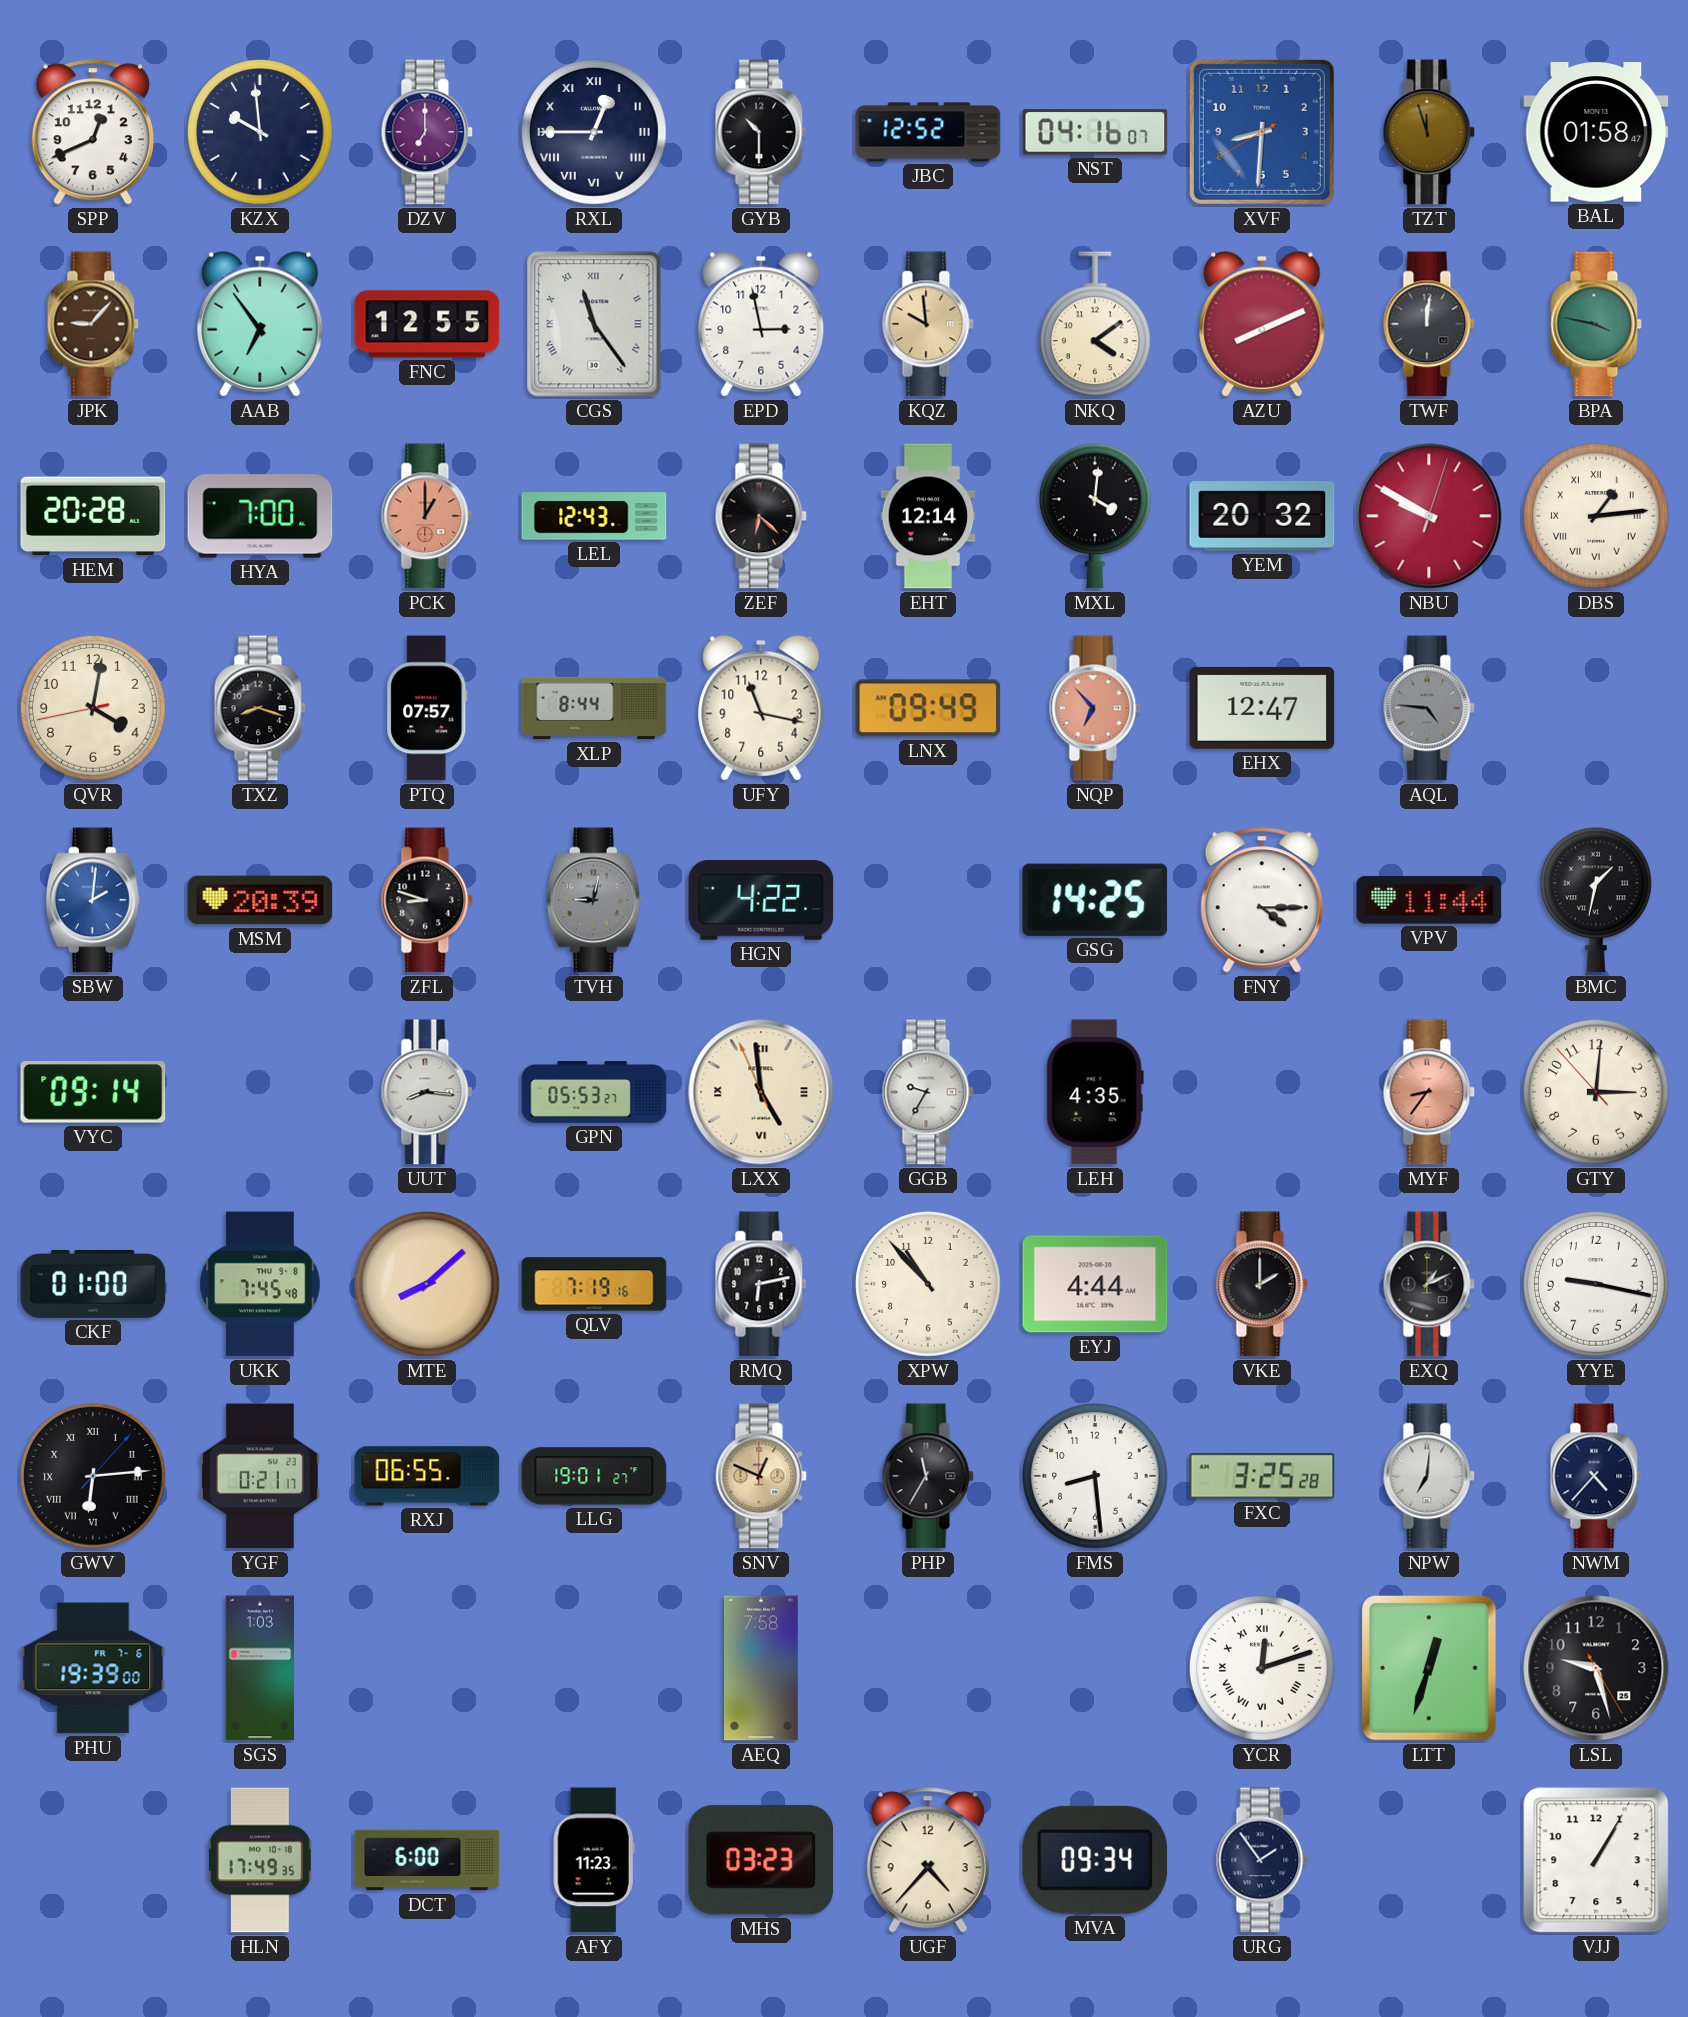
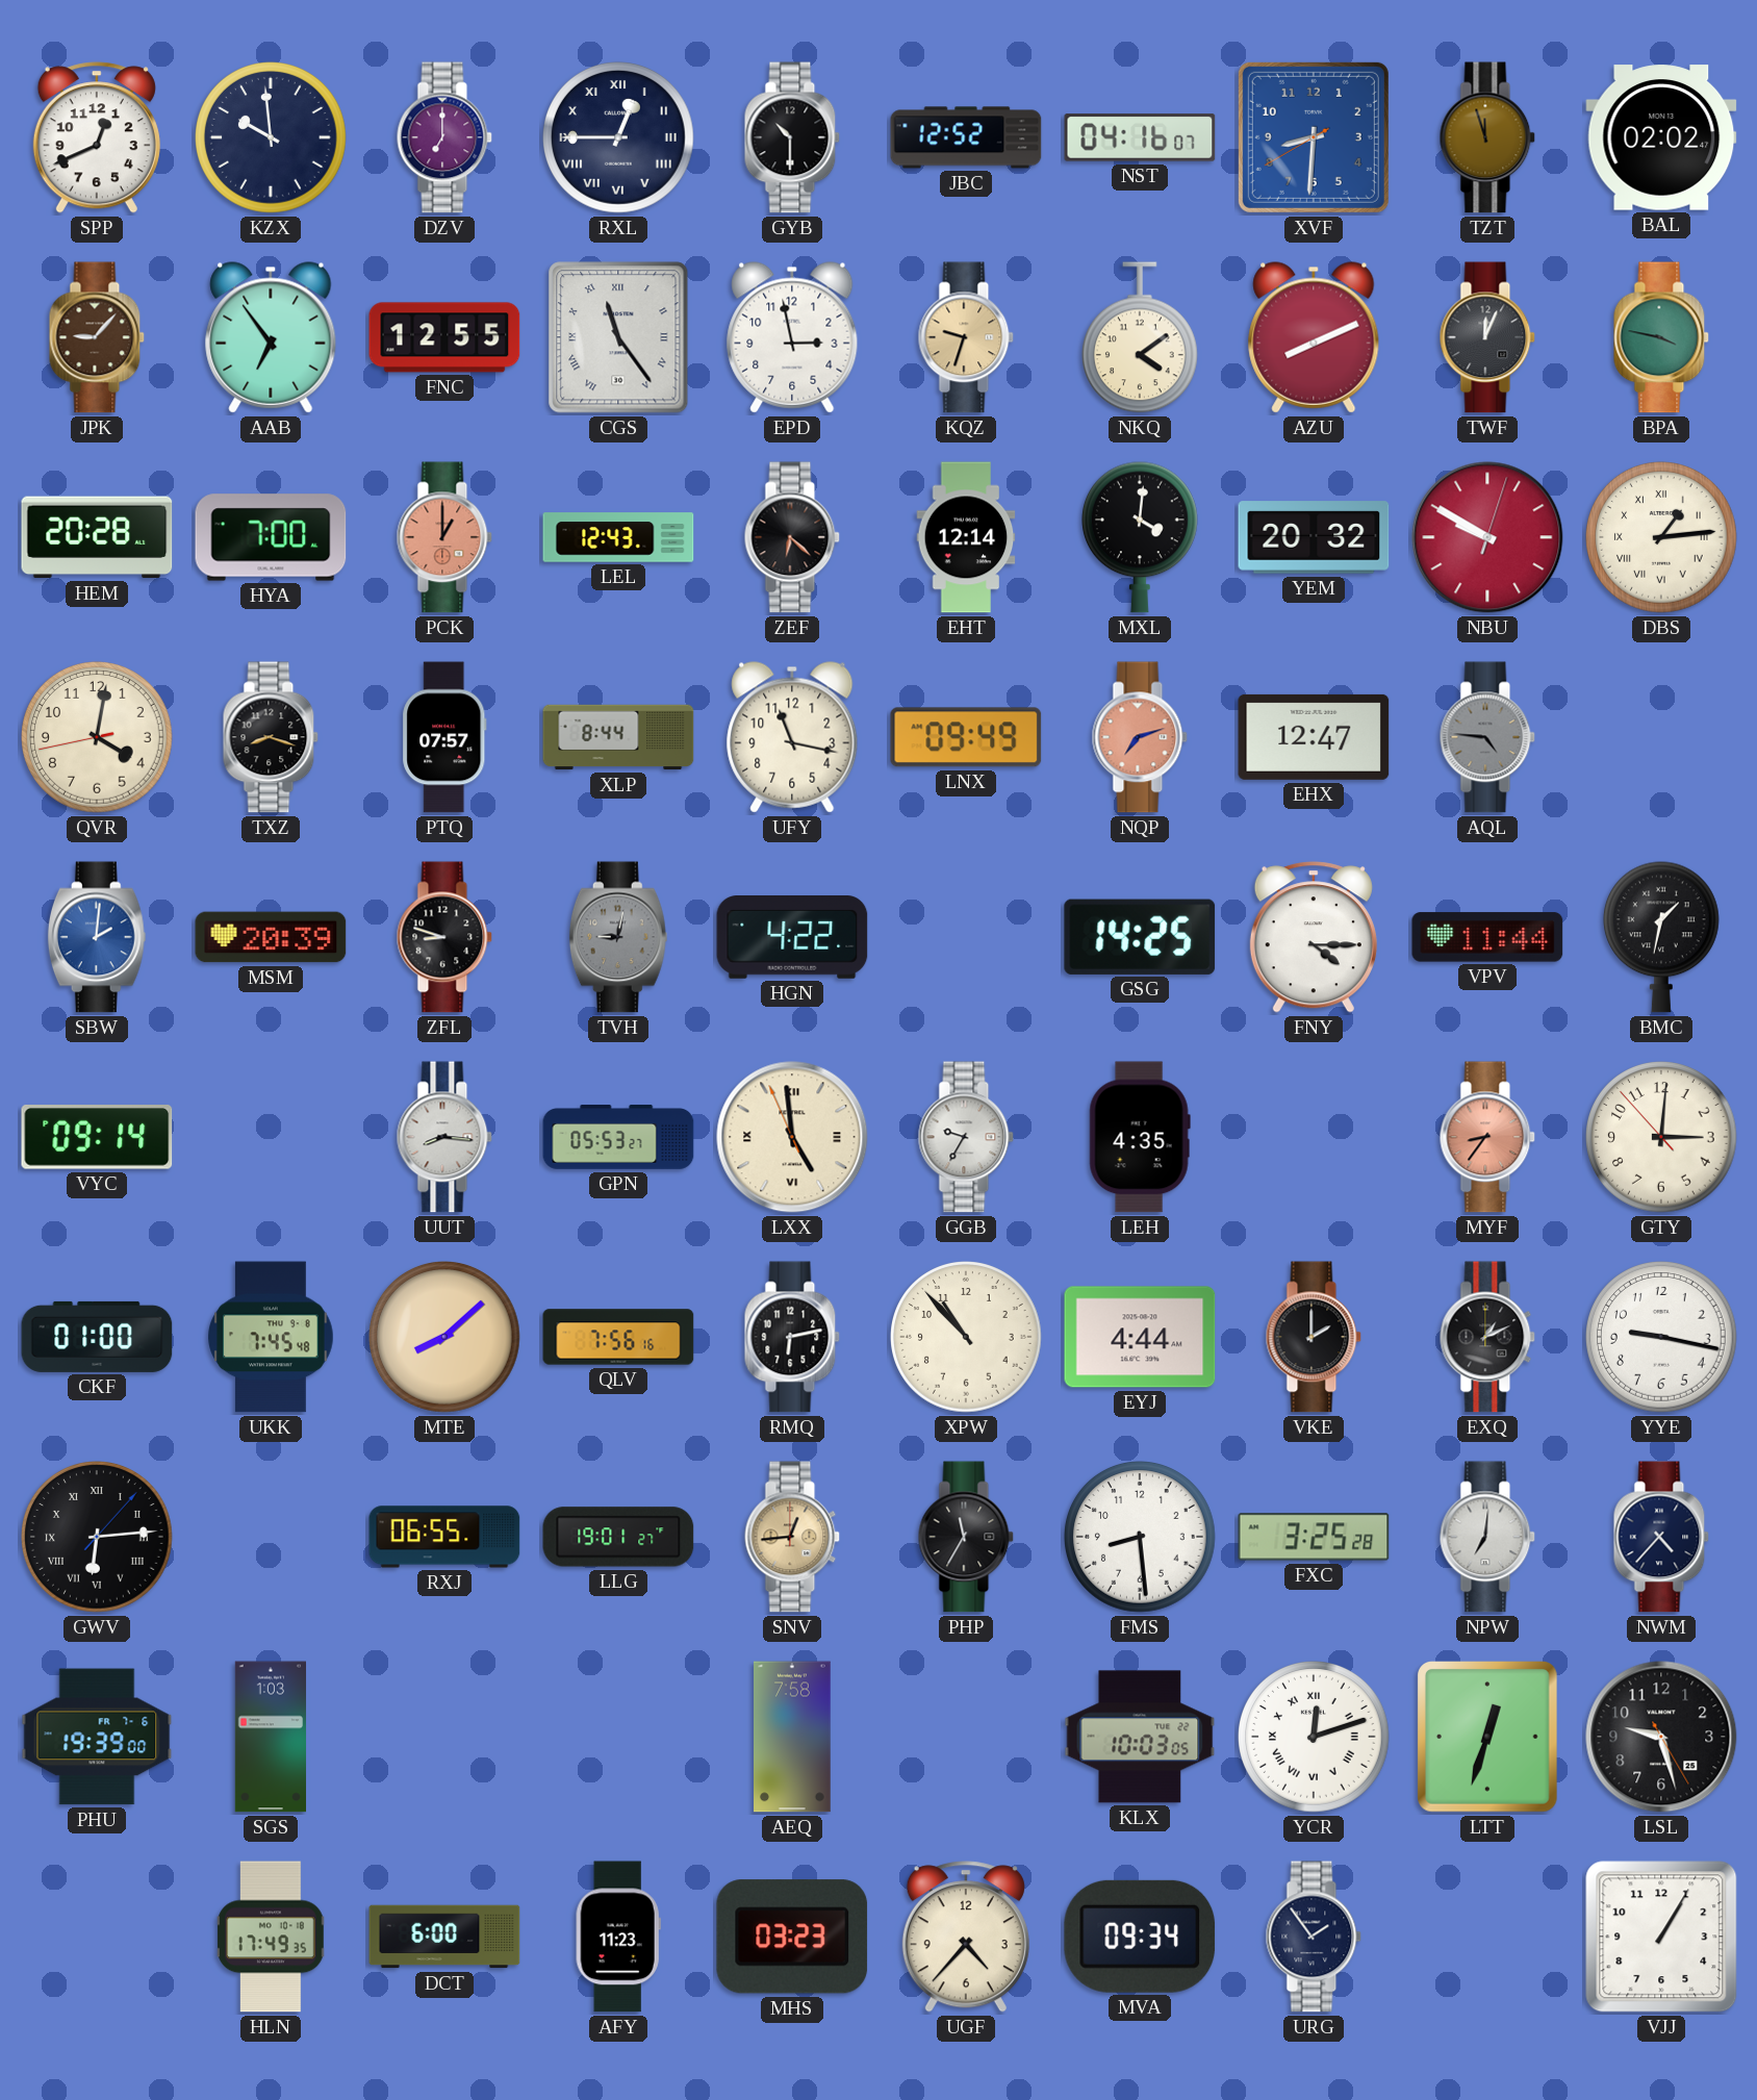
BAL: 01:58 -> 02:02 (1661, 137)
KQZ: 9:59 -> 9:33 (966, 337)
TWF: 12:01 -> 12:04 (1487, 337)
NQP: 6:53 -> 7:12 (1140, 737)
QLV: 7:19 -> 7:56 (618, 1337)
YGF: 0:21 -> none (260, 1476)
SNV: 12:49 -> 12:44 (792, 1537)
KLX: none -> 10:03 (1140, 1737)
